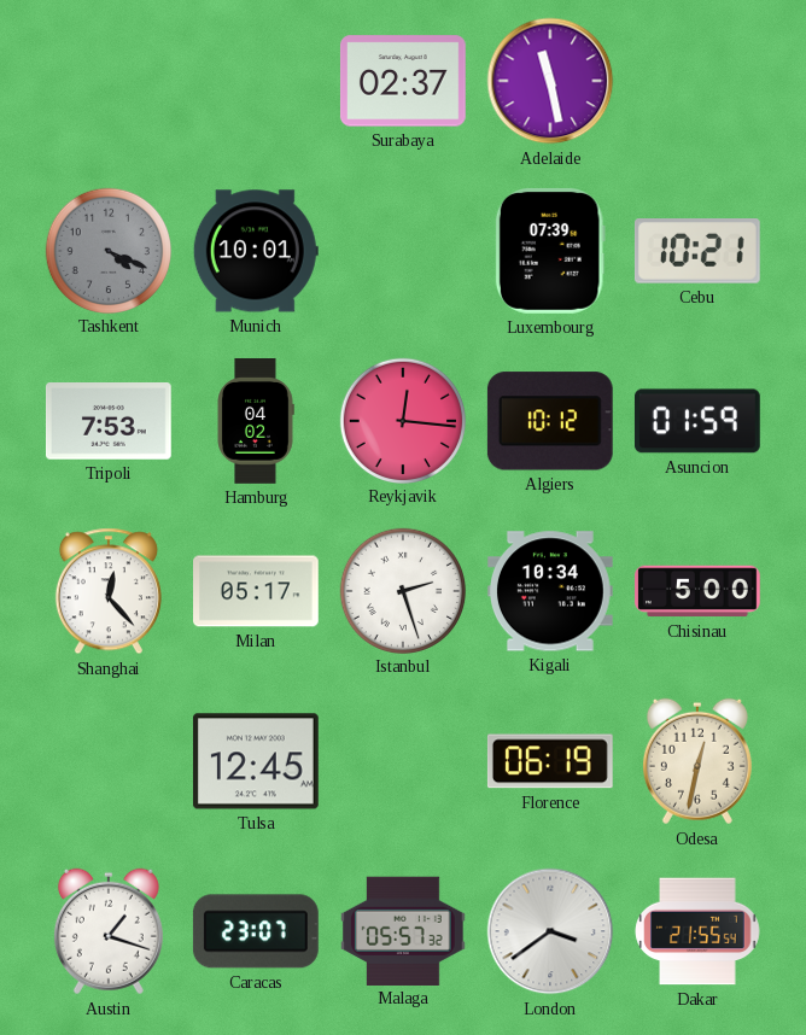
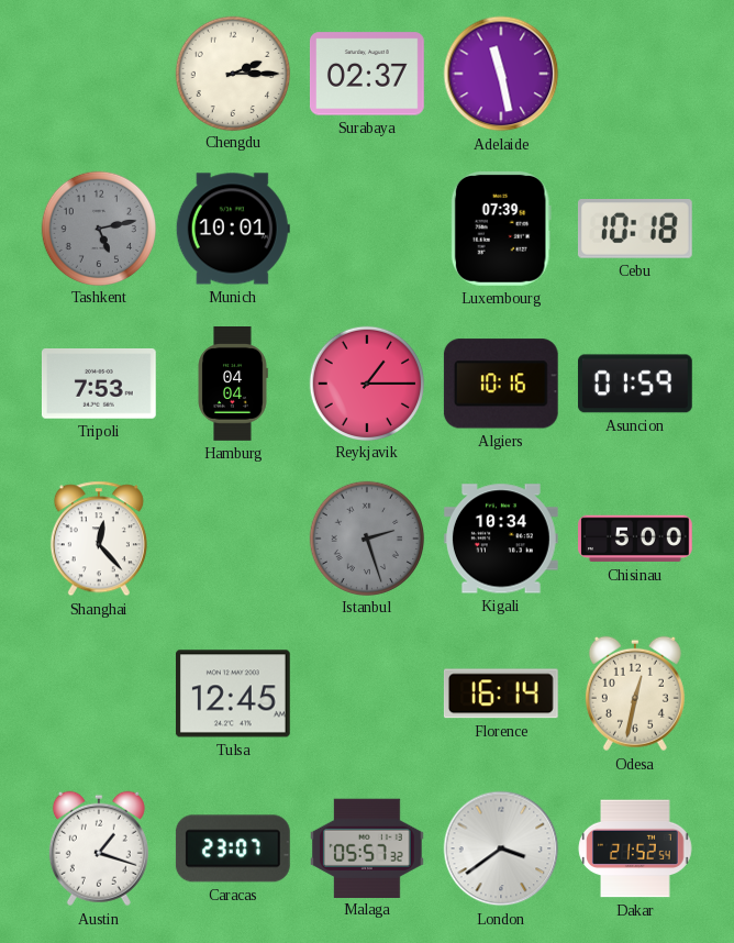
Chengdu: none -> 2:15 (232, 73)
Tashkent: 4:19 -> 5:13 (98, 228)
Cebu: 10:21 -> 10:18 (635, 229)
Hamburg: 04:02 -> 04:04 (233, 385)
Reykjavik: 12:16 -> 1:15 (366, 382)
Algiers: 10:12 -> 10:16 (501, 384)
Milan: 05:17 -> none (257, 591)
Istanbul dial: white -> grey (366, 537)
Florence: 06:19 -> 16:14 (501, 694)
Dakar: 21:55 -> 21:52 (635, 848)
